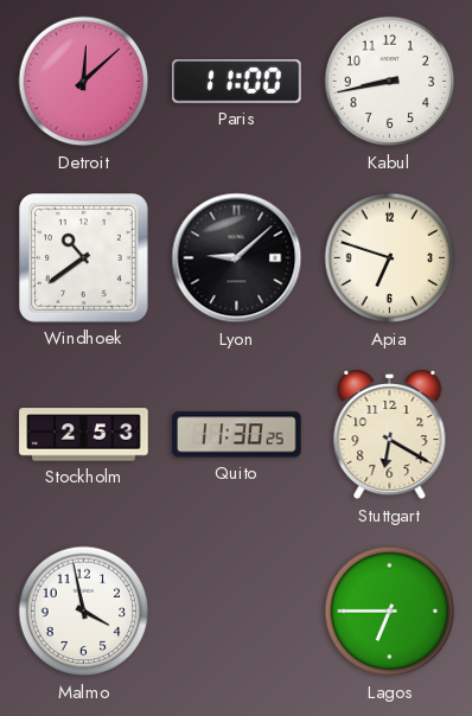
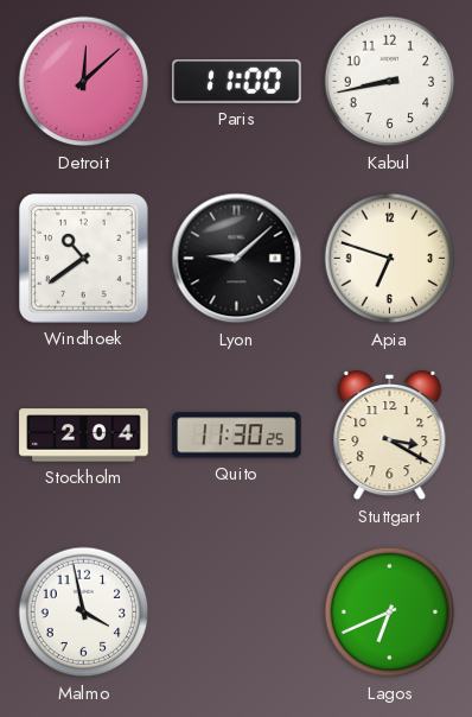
Stockholm: 2:53 -> 2:04 (84, 436)
Stuttgart: 6:20 -> 3:20 (390, 436)
Lagos: 6:45 -> 6:41 (390, 613)
